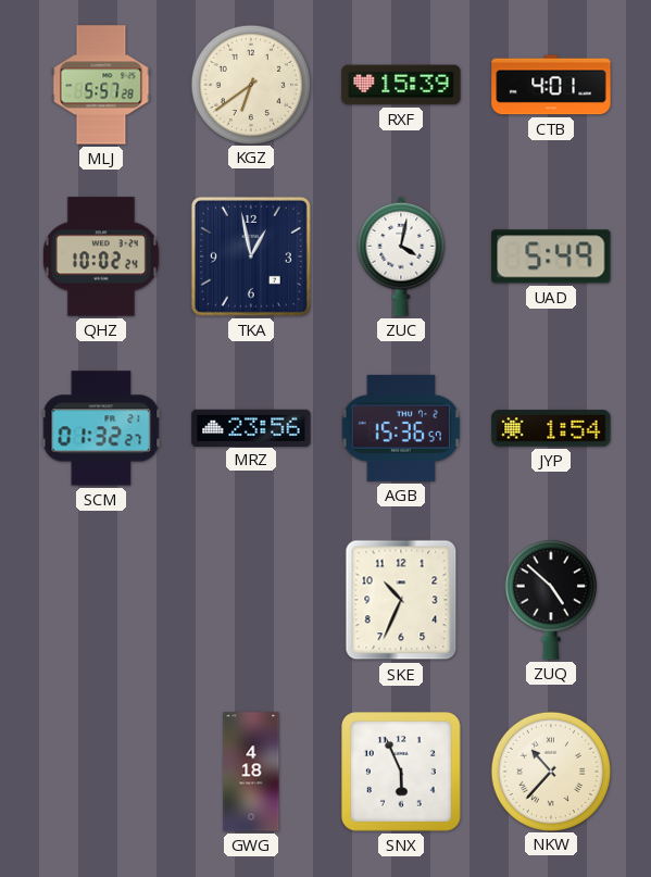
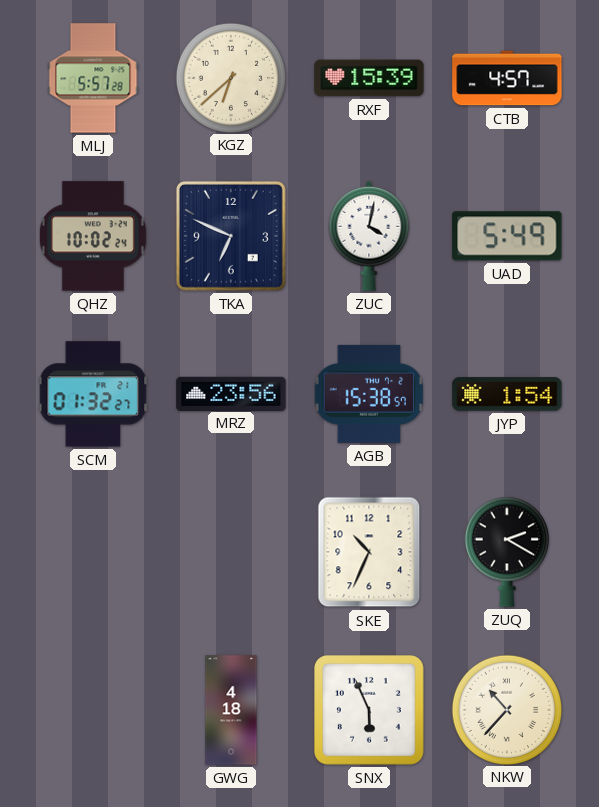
KGZ: 6:39 -> 6:38 (230, 77)
CTB: 4:01 -> 4:57 (507, 78)
TKA: 12:58 -> 6:49 (231, 236)
AGB: 15:36 -> 15:38 (368, 394)
ZUQ: 4:52 -> 2:20 (507, 552)
